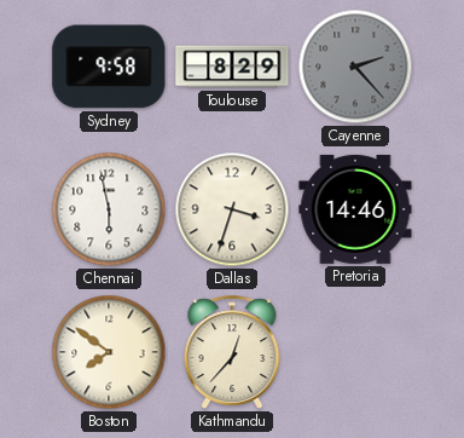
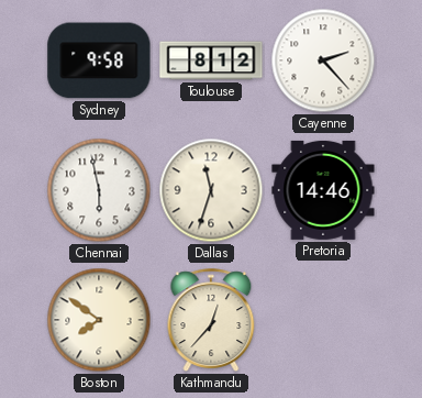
Toulouse: 8:29 -> 8:12 (211, 60)
Cayenne dial: grey -> white (323, 60)
Dallas: 3:33 -> 11:33 (211, 190)
